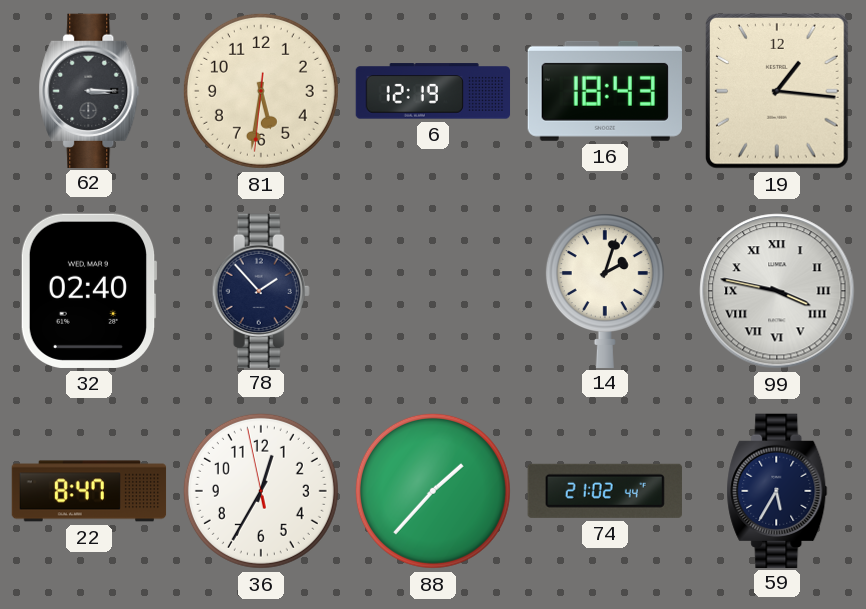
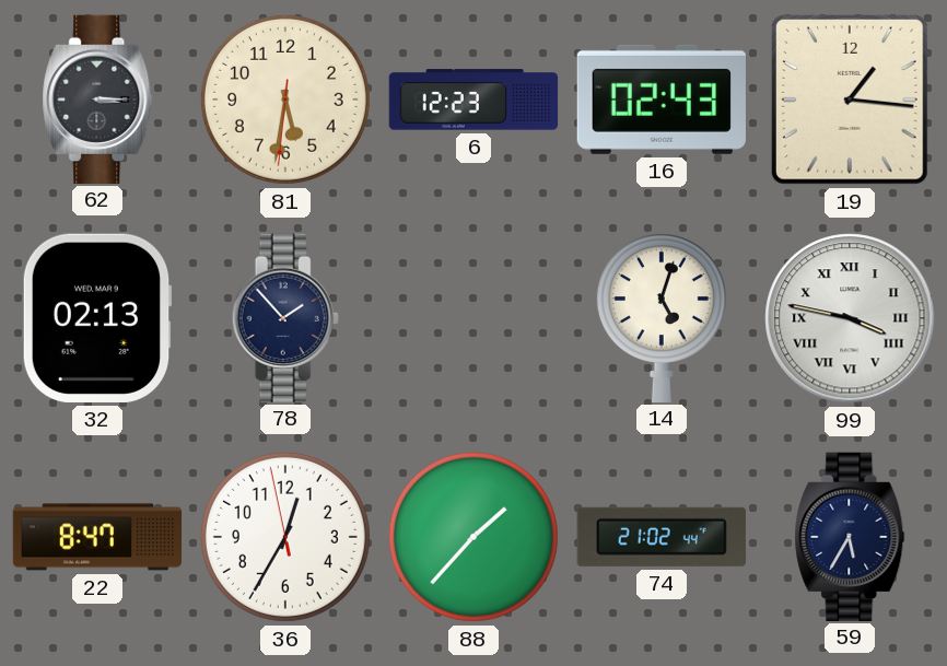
6: 12:19 -> 12:23 (473, 100)
16: 18:43 -> 02:43 (662, 100)
32: 02:40 -> 02:13 (97, 318)
14: 2:03 -> 5:03 (662, 317)
